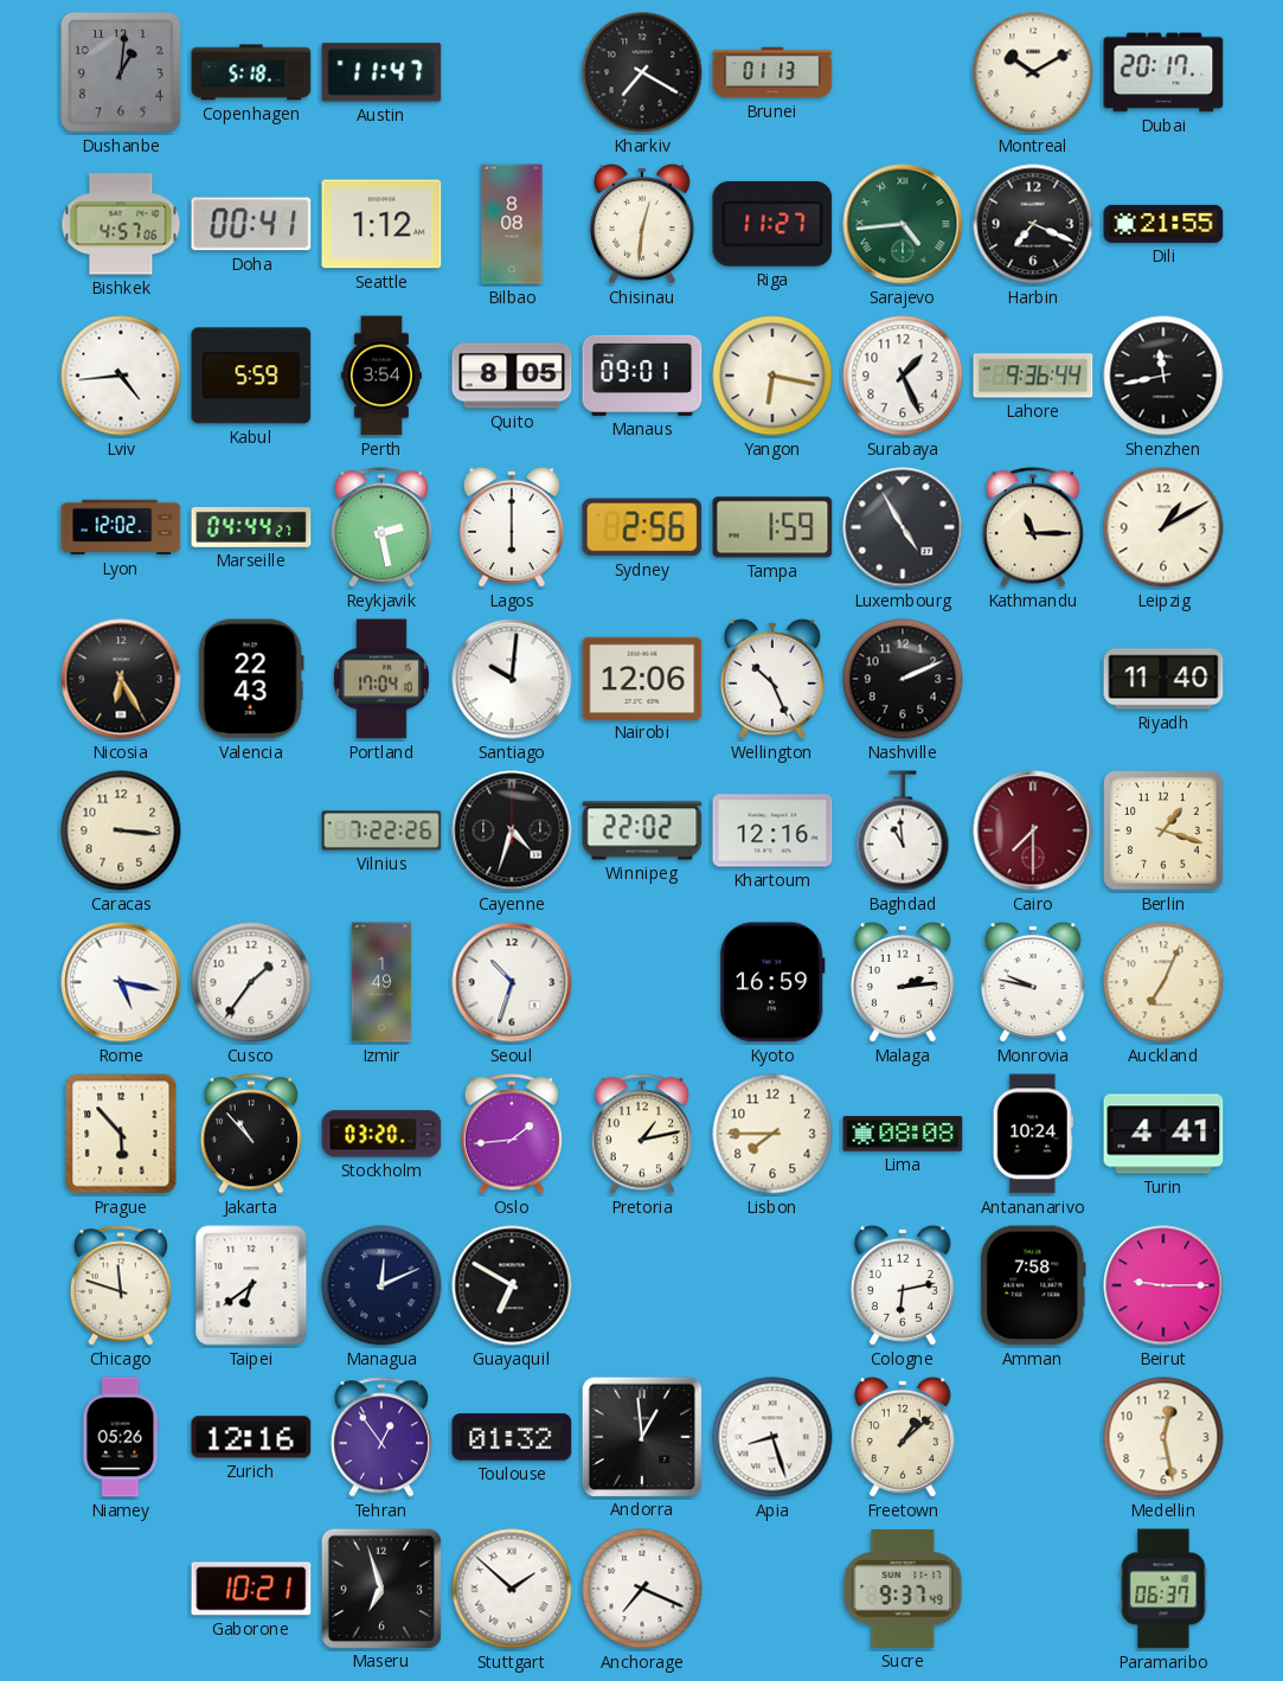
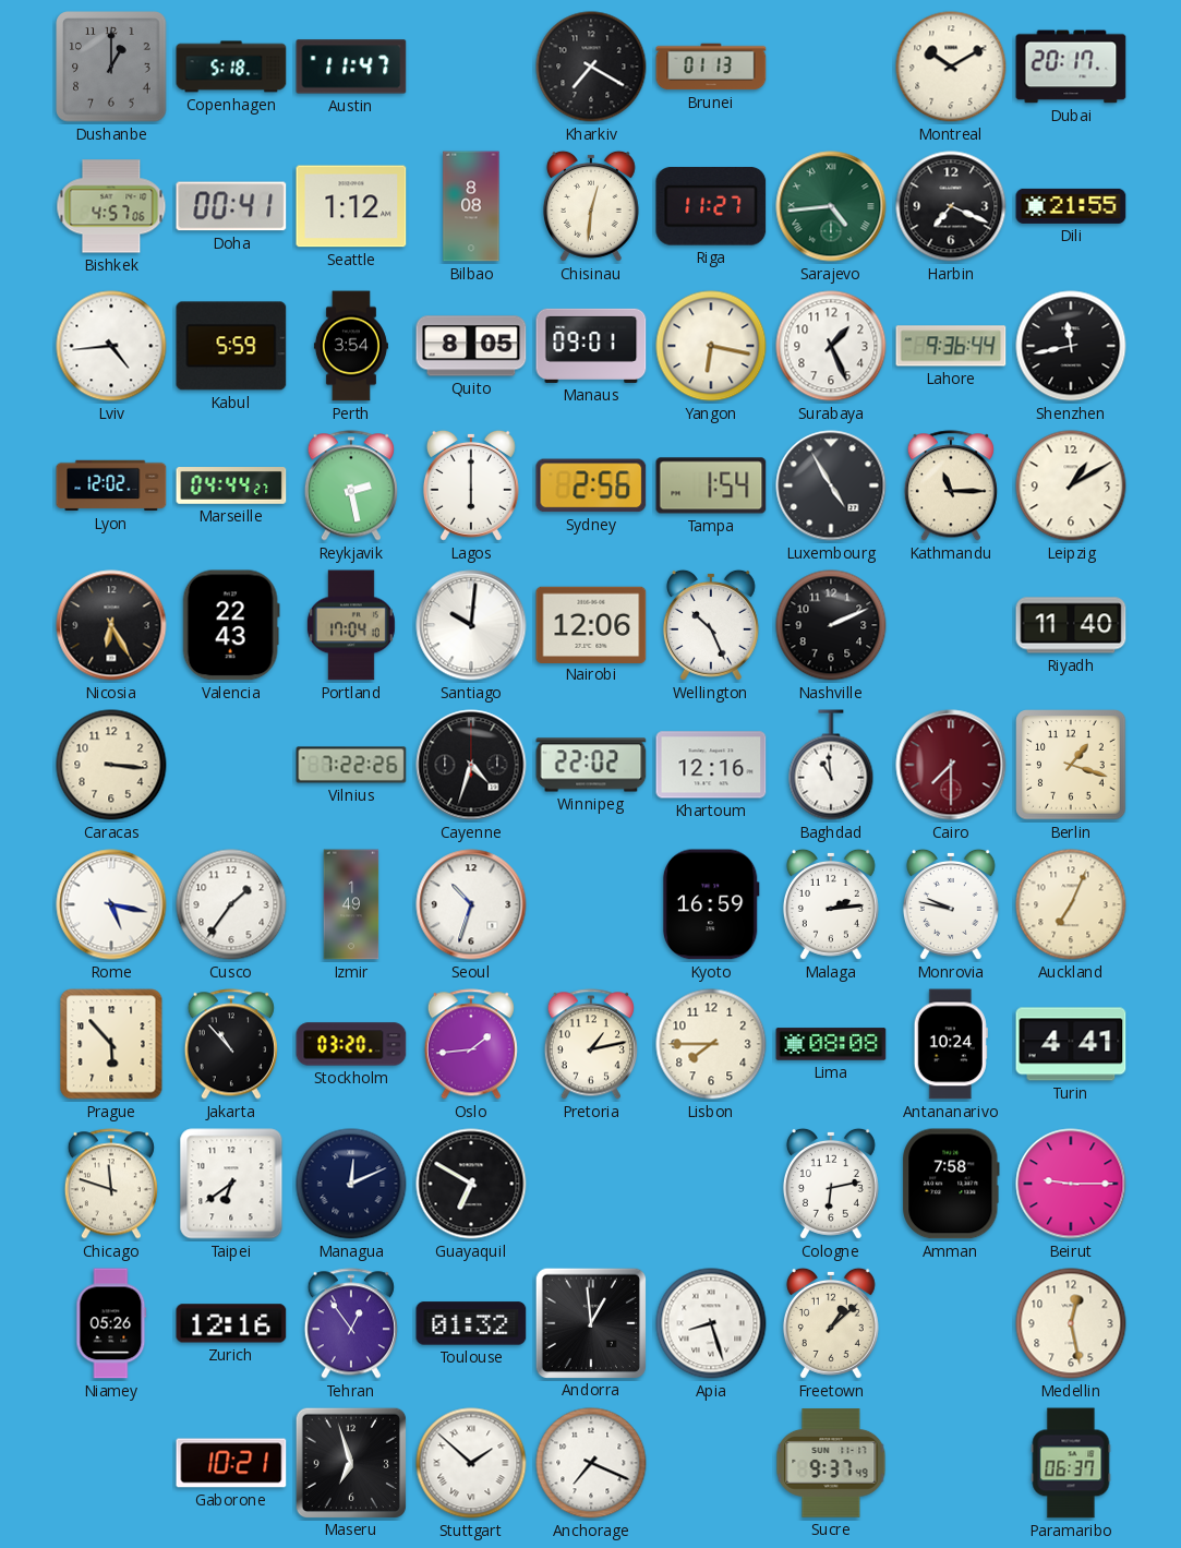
Dushanbe: 1:01 -> 1:00 (111, 67)
Tampa: 1:59 -> 1:54 (711, 485)
